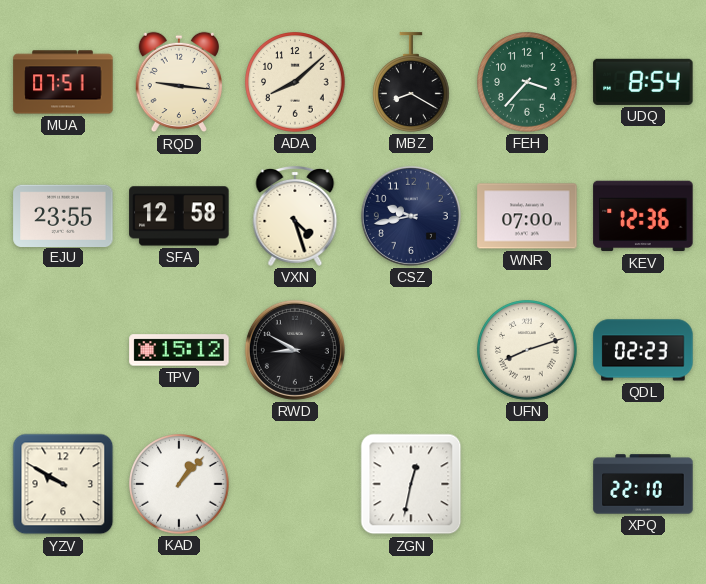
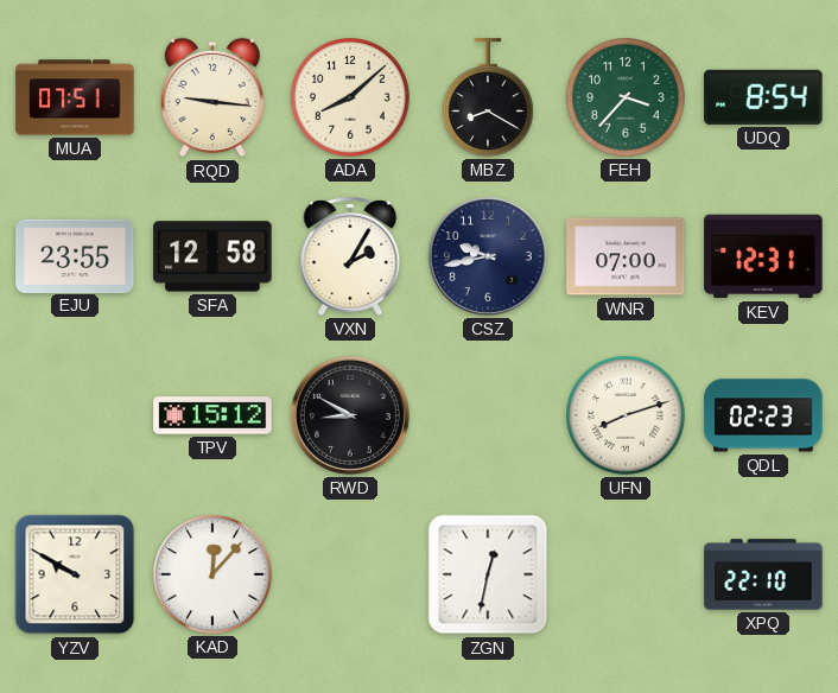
VXN: 4:27 -> 2:05 (350, 256)
KEV: 12:36 -> 12:31 (763, 256)
KAD: 1:07 -> 12:07 (212, 574)
